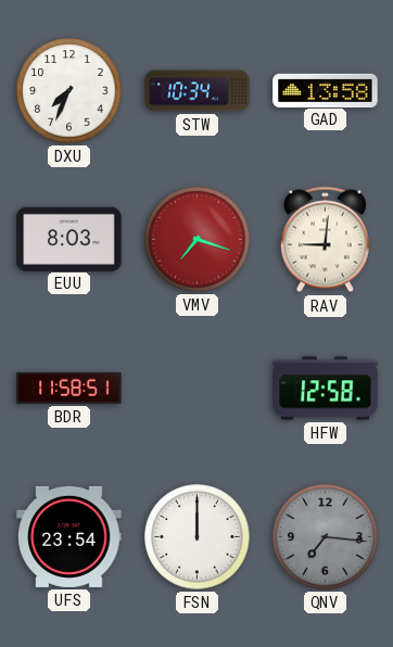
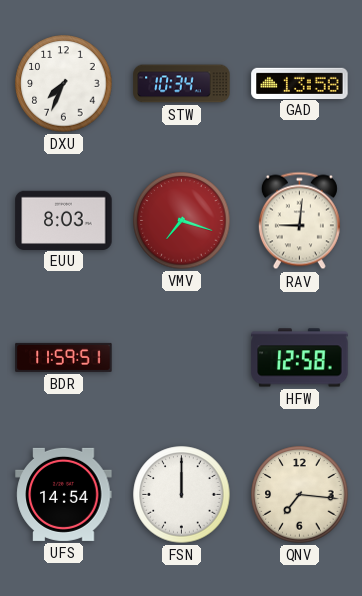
BDR: 11:58 -> 11:59 (64, 357)
UFS: 23:54 -> 14:54 (64, 494)
QNV dial: grey -> cream (300, 495)
